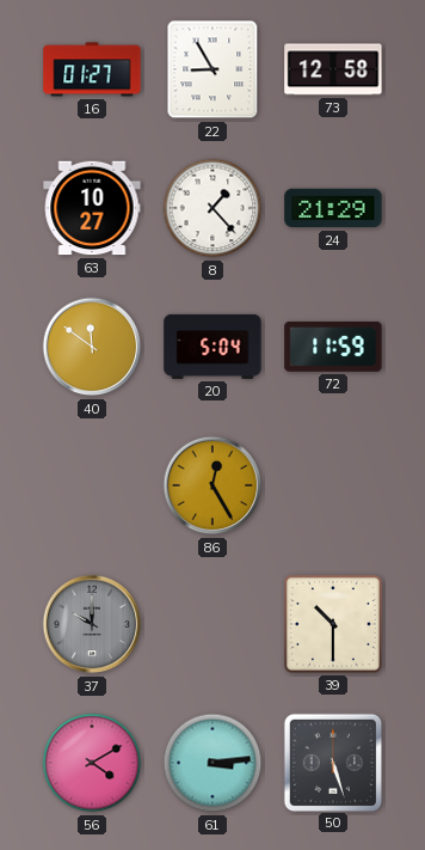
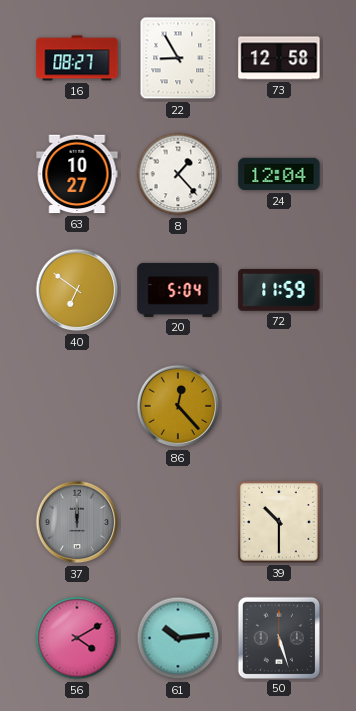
16: 01:27 -> 08:27 (77, 58)
24: 21:29 -> 12:04 (279, 174)
40: 11:51 -> 6:51 (77, 290)
86: 12:25 -> 12:23 (178, 406)
37: 10:00 -> 12:00 (77, 522)
61: 3:14 -> 10:14 (178, 638)
